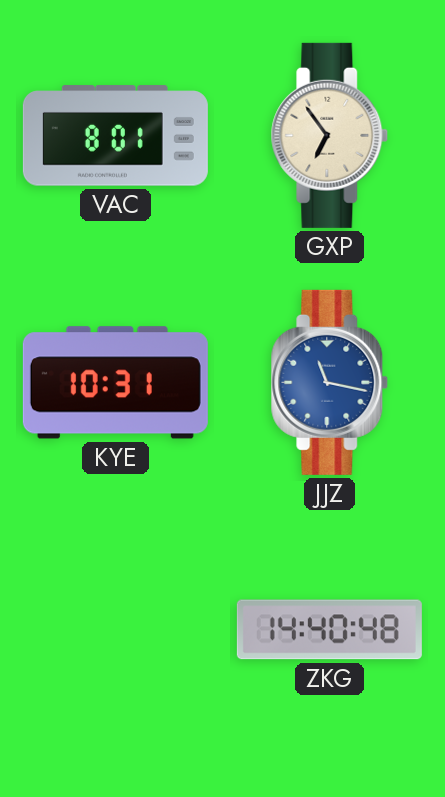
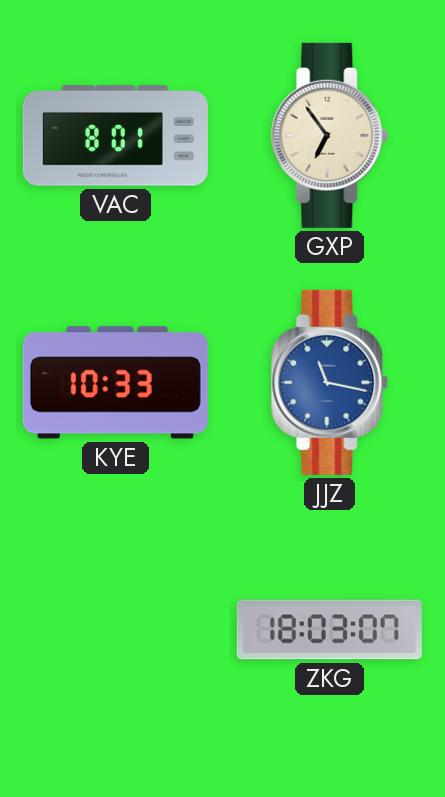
KYE: 10:31 -> 10:33 (115, 383)
ZKG: 14:40 -> 18:03 (329, 630)
